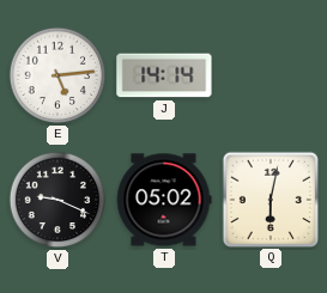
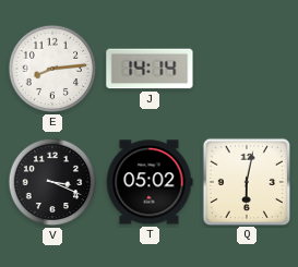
E: 5:14 -> 8:14 (52, 69)
V: 9:19 -> 3:19 (52, 182)
